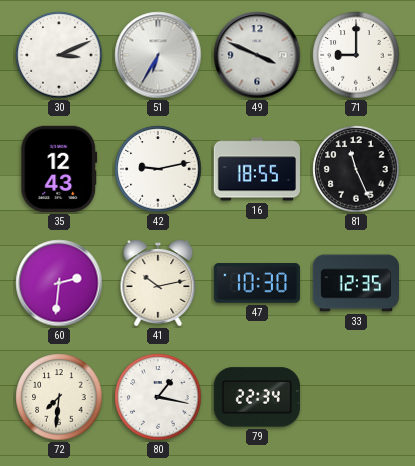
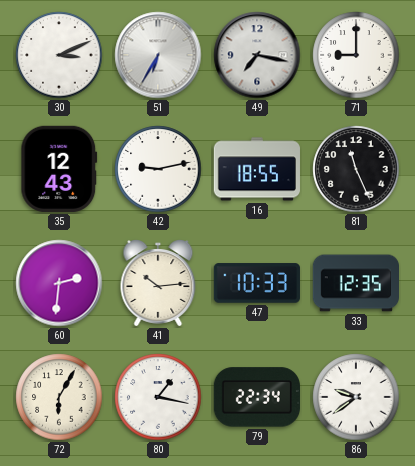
49: 3:49 -> 7:17 (257, 55)
41: 10:13 -> 10:14 (158, 283)
47: 10:30 -> 10:33 (257, 283)
72: 7:31 -> 6:05 (59, 397)
86: none -> 9:39 (356, 397)
